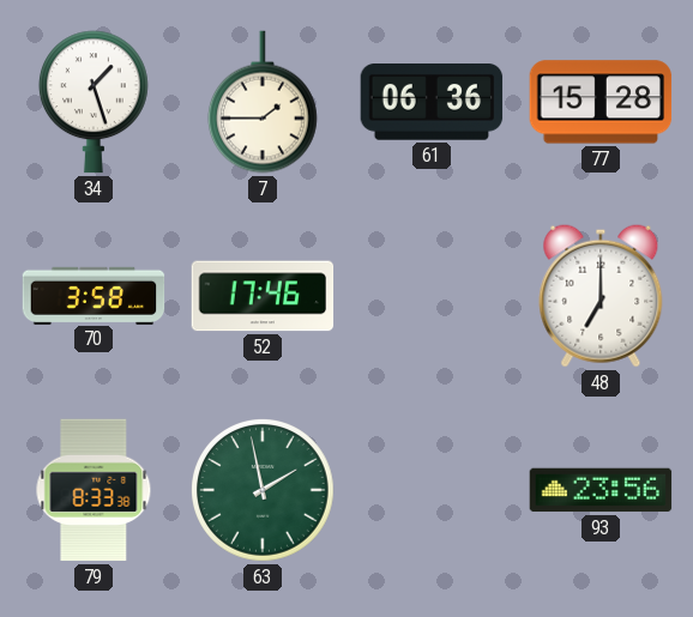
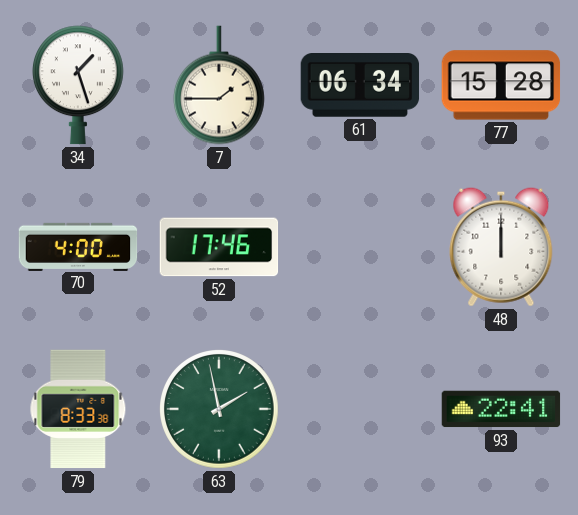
61: 06:36 -> 06:34 (360, 86)
70: 3:58 -> 4:00 (78, 246)
48: 7:00 -> 12:00 (501, 247)
93: 23:56 -> 22:41 (501, 409)
